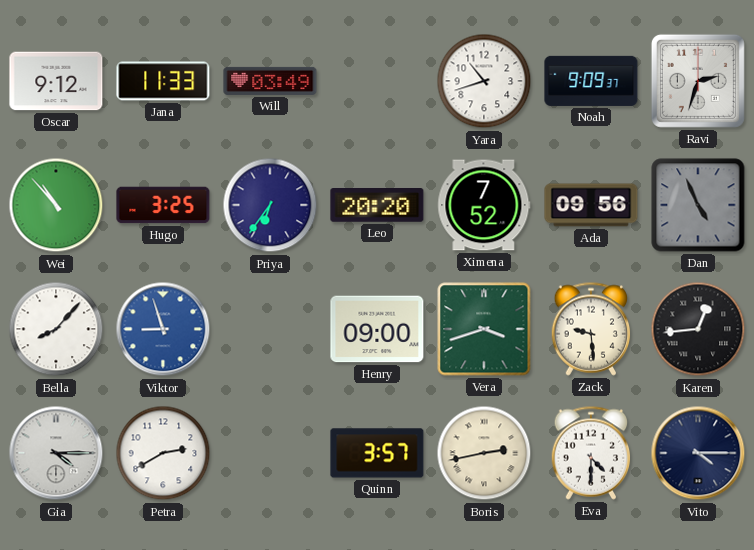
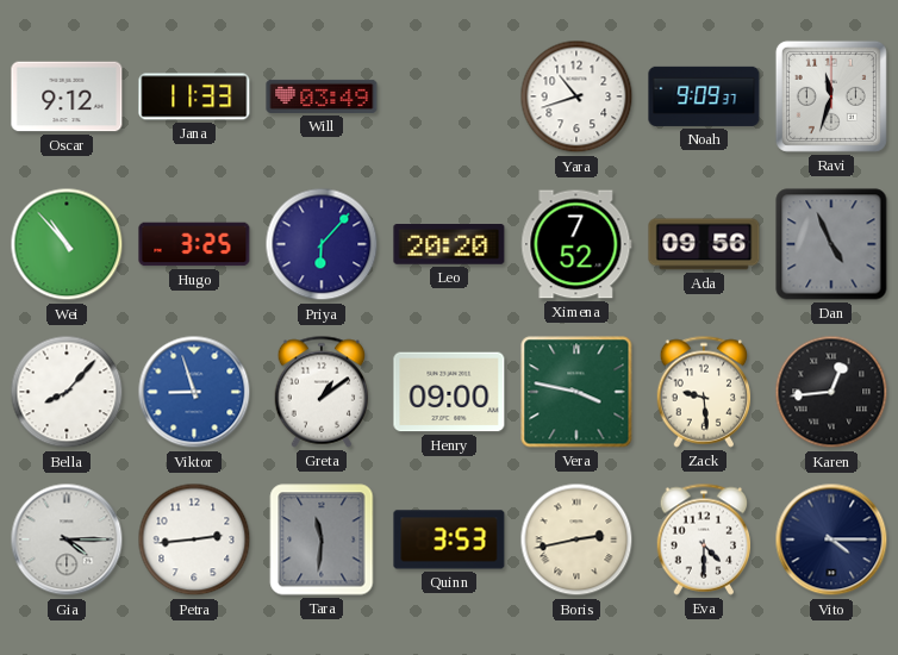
Ravi: 2:33 -> 11:33 (831, 96)
Priya: 6:36 -> 6:07 (322, 244)
Greta: none -> 1:09 (322, 392)
Vera: 3:42 -> 3:47 (576, 392)
Petra: 2:40 -> 2:44 (194, 539)
Tara: none -> 11:31 (322, 539)
Quinn: 3:57 -> 3:53 (449, 539)
